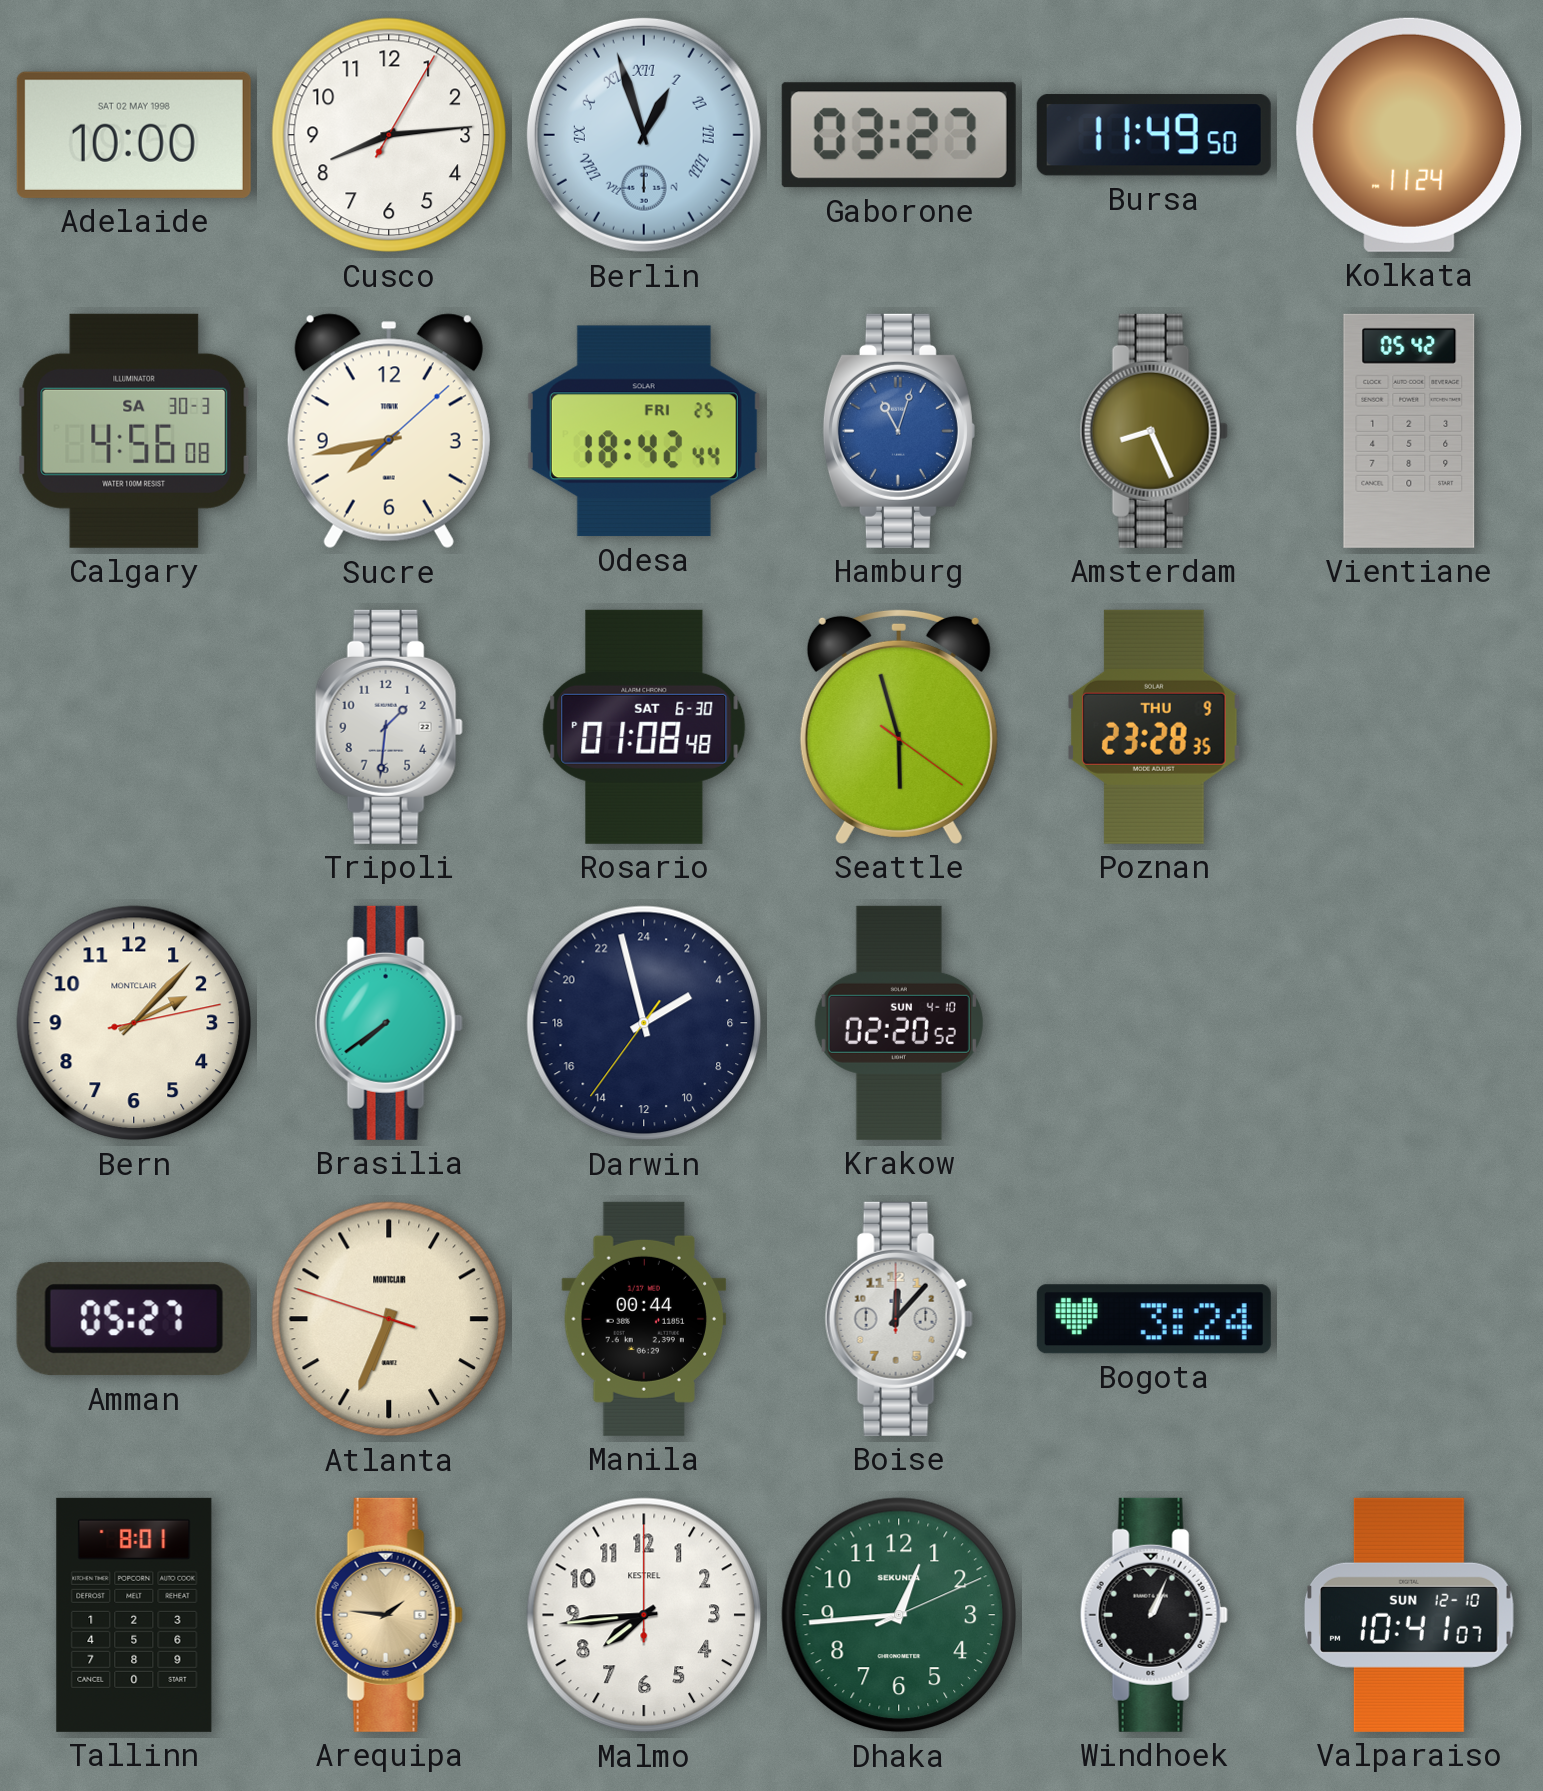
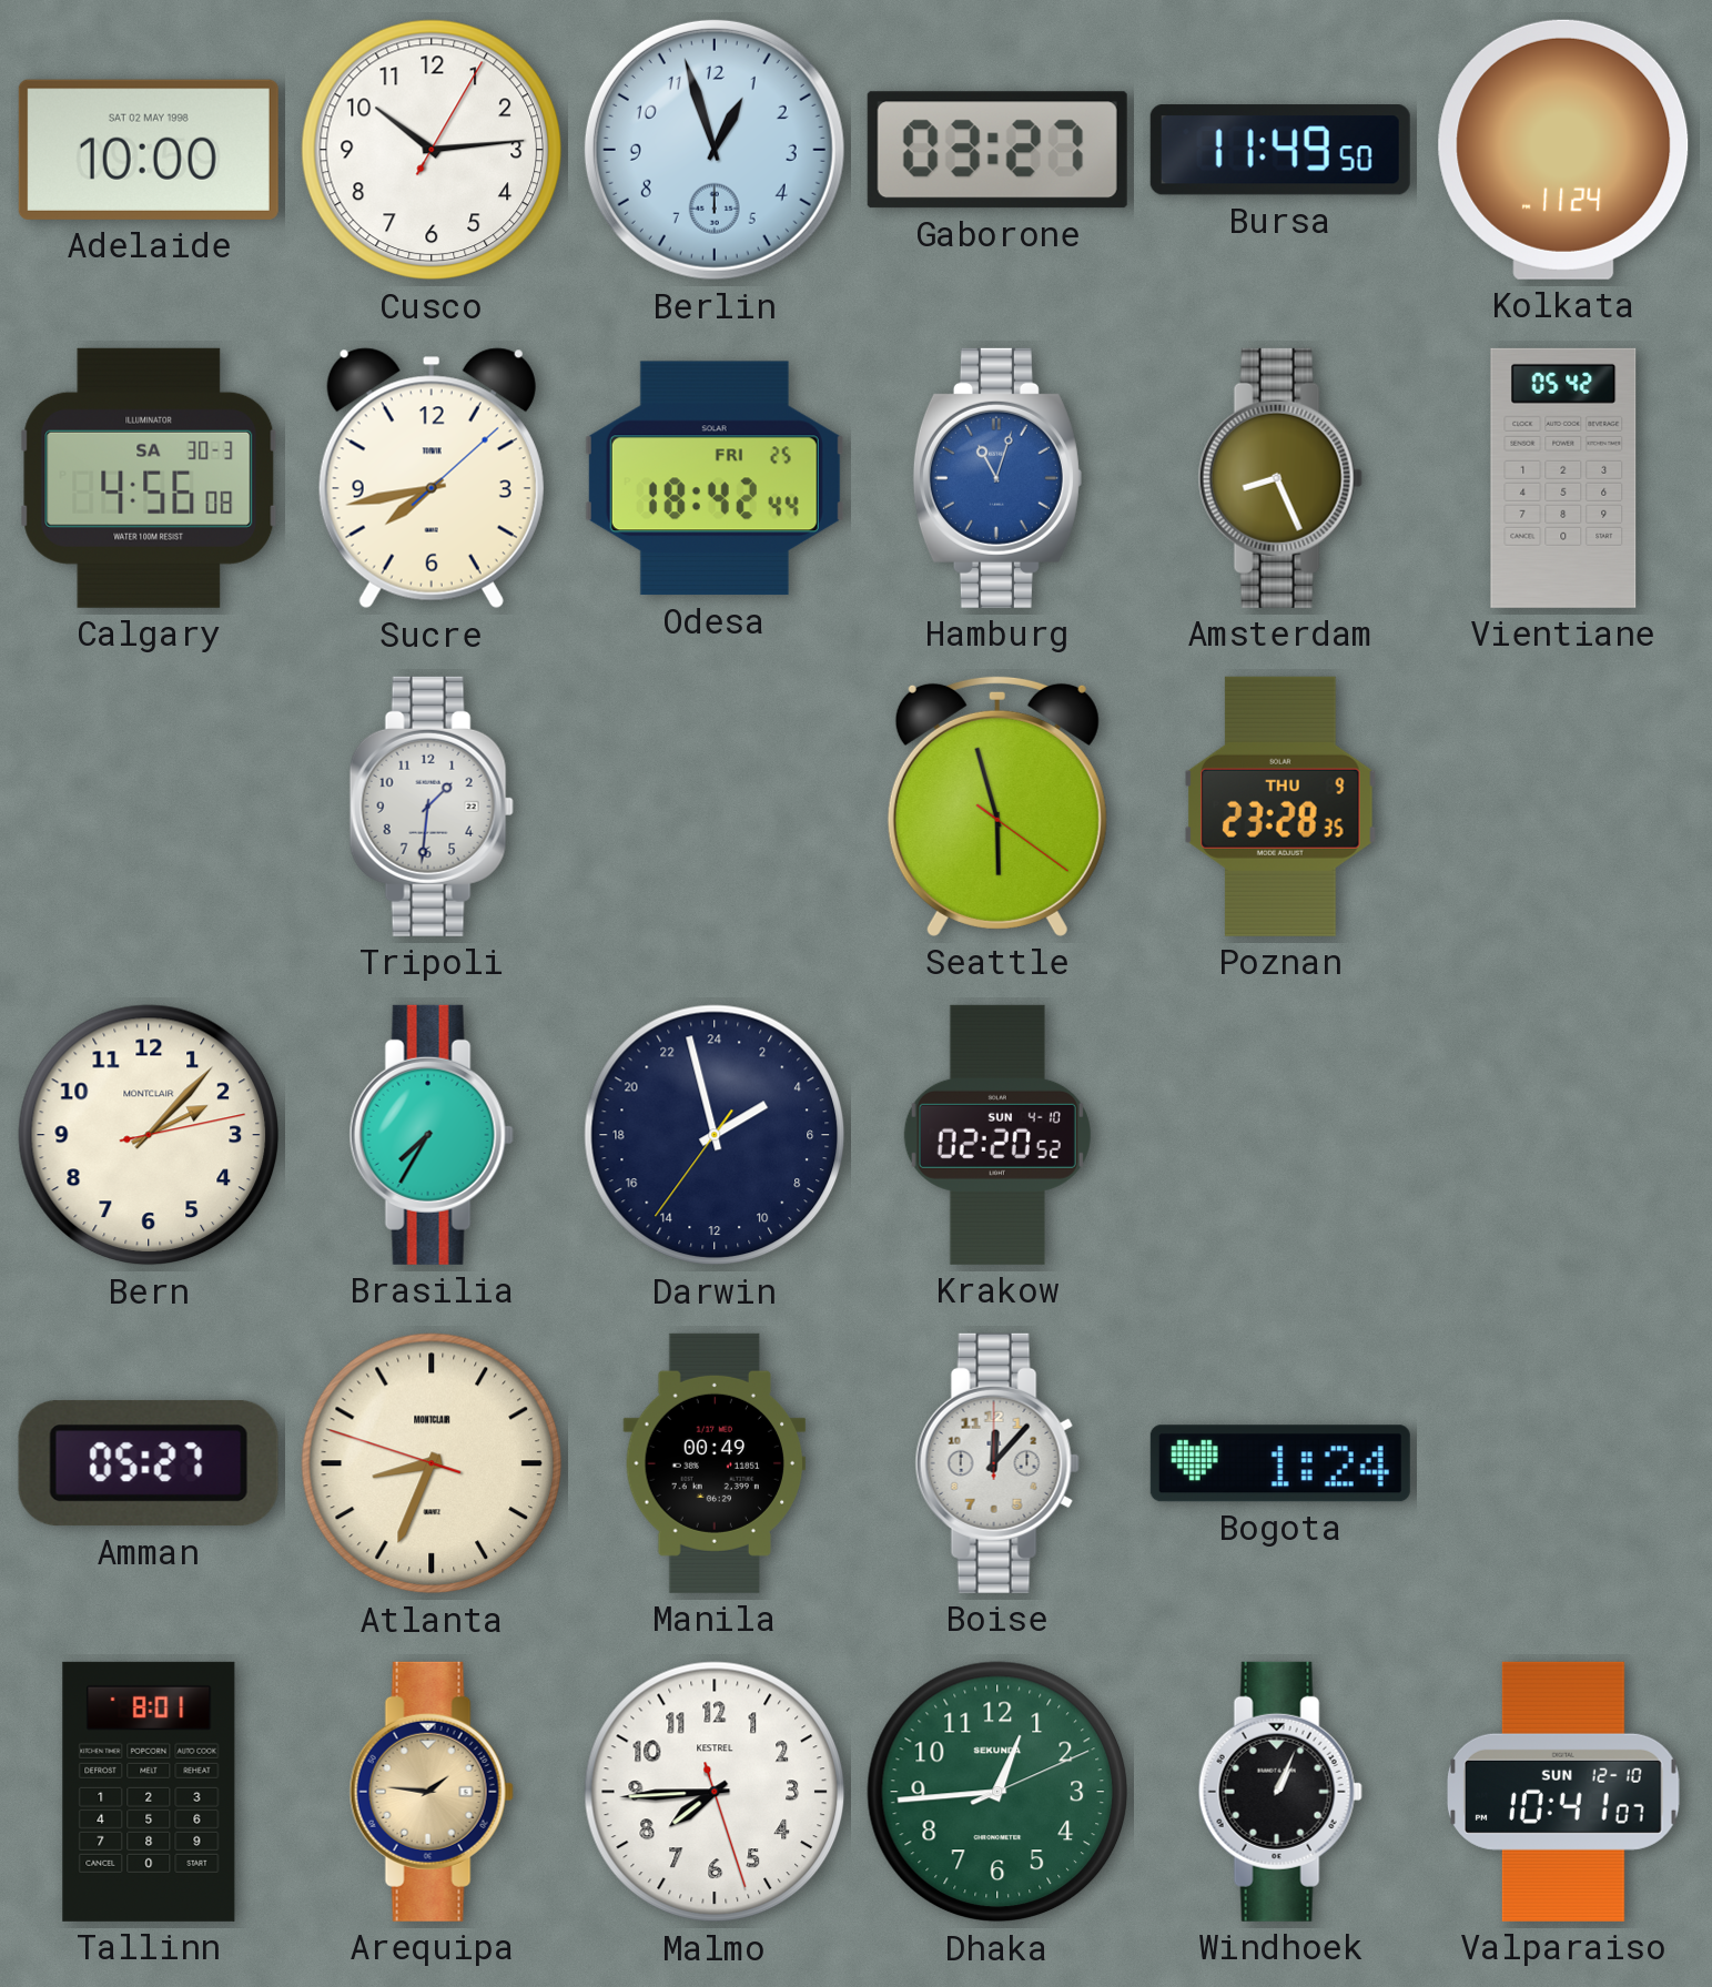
Cusco: 8:14 -> 10:14 (432, 150)
Berlin numerals: Roman -> Arabic (715, 150)
Rosario: 01:08 -> none (644, 727)
Brasilia: 7:39 -> 7:35 (432, 1135)
Atlanta: 6:33 -> 8:33 (432, 1463)
Manila: 00:44 -> 00:49 (715, 1463)
Bogota: 3:24 -> 1:24 (1280, 1463)
Malmo: 7:44:00 -> 7:44:27 (715, 1792)
